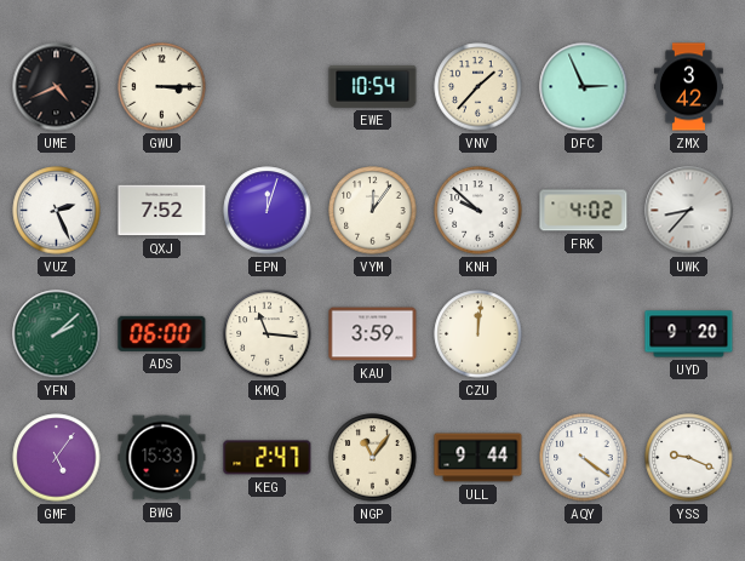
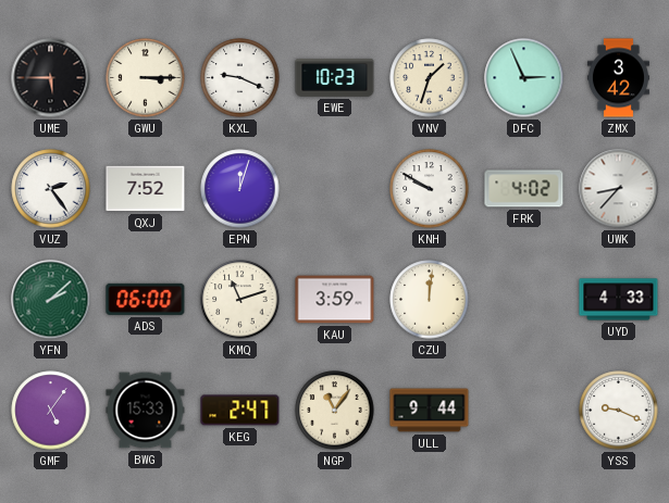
UME: 4:41 -> 5:45 (51, 78)
KXL: none -> 9:19 (240, 78)
EWE: 10:54 -> 10:23 (335, 77)
VNV: 1:37 -> 1:33 (430, 78)
VUZ: 2:26 -> 2:24 (51, 189)
VYM: 12:06 -> none (373, 211)
KNH: 9:52 -> 9:50 (430, 189)
KMQ: 11:16 -> 11:12 (240, 300)
UYD: 9:20 -> 4:33 (619, 300)
AQY: 4:21 -> none (584, 458)
